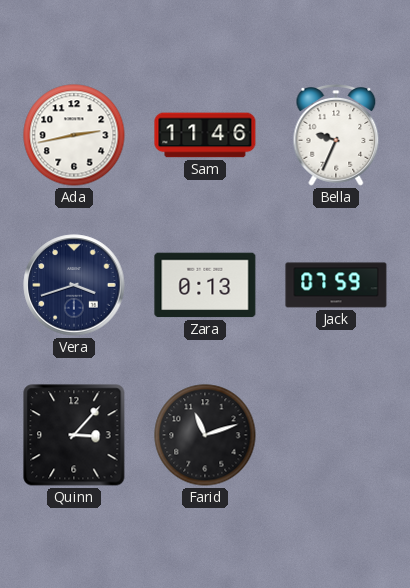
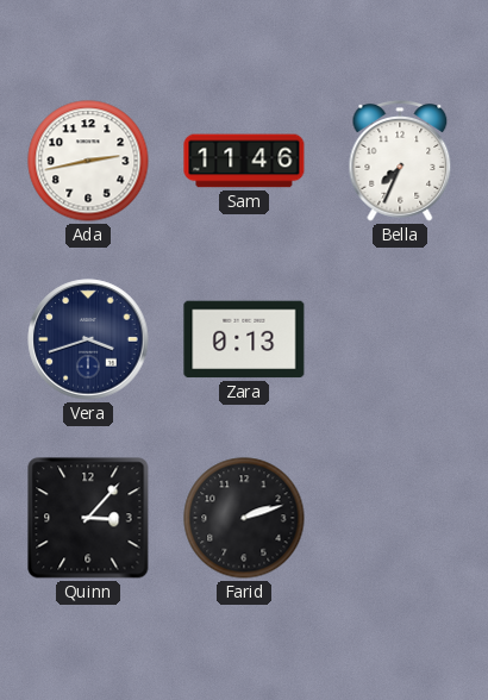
Bella: 9:34 -> 7:34 (400, 162)
Jack: 07:59 -> none (336, 285)
Farid: 11:12 -> 2:12 (244, 518)
